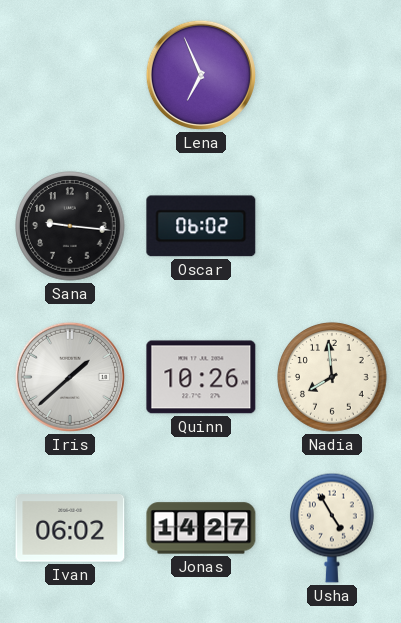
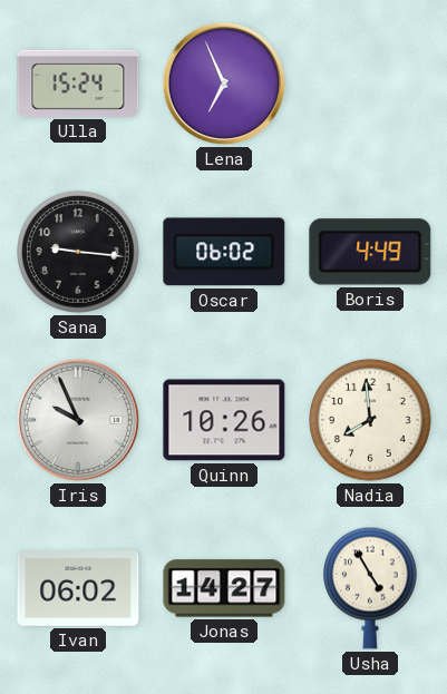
Ulla: none -> 15:24 (78, 84)
Boris: none -> 4:49 (370, 252)
Iris: 1:38 -> 9:56 (78, 420)
